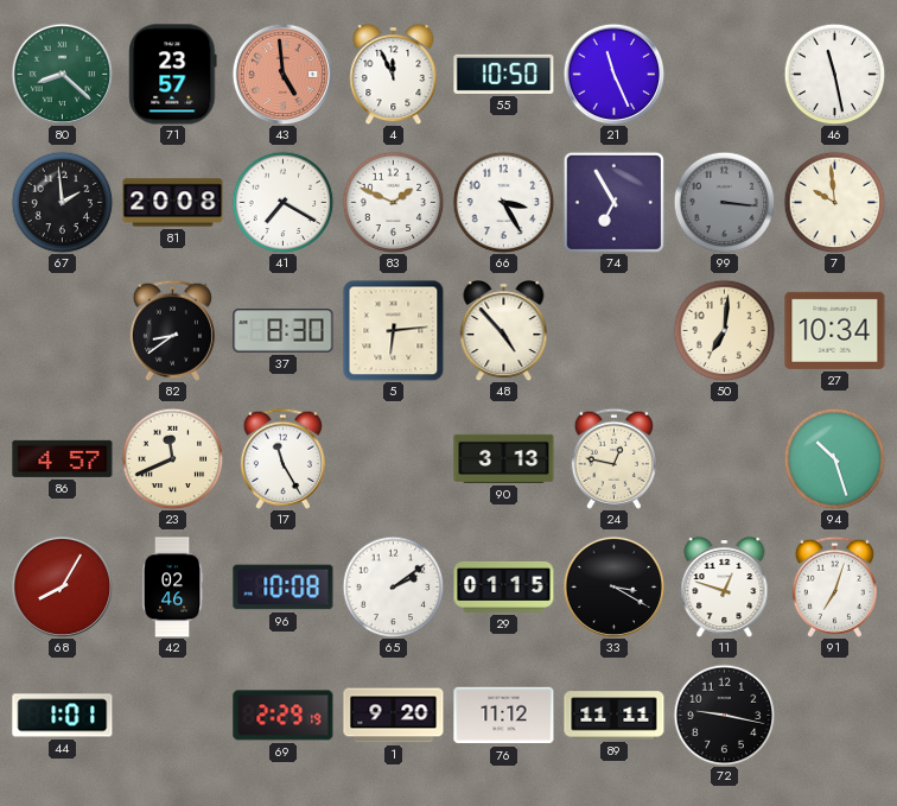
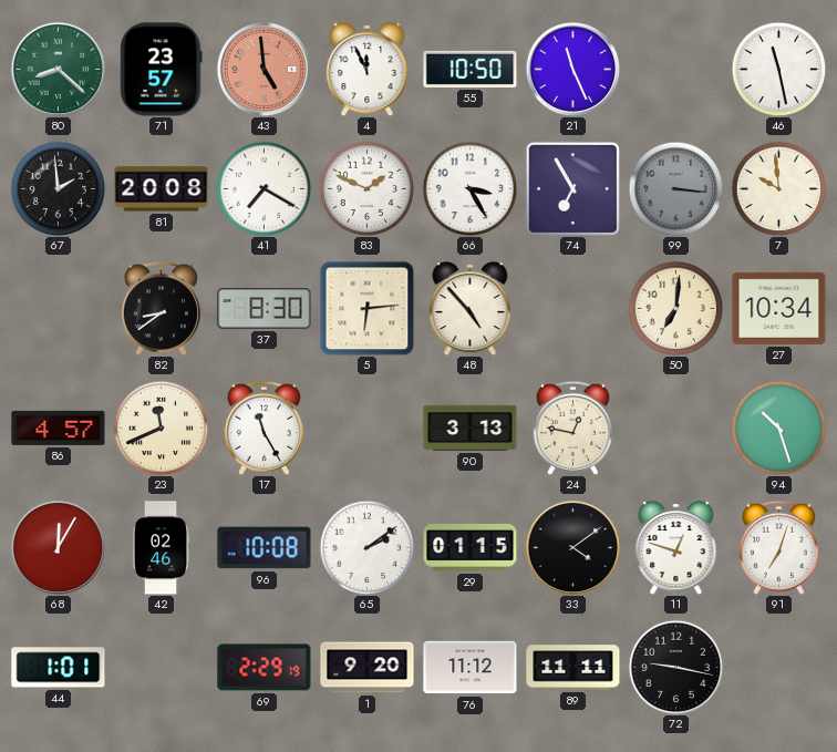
68: 8:05 -> 12:05 (58, 547)
33: 3:20 -> 4:09 (572, 547)
